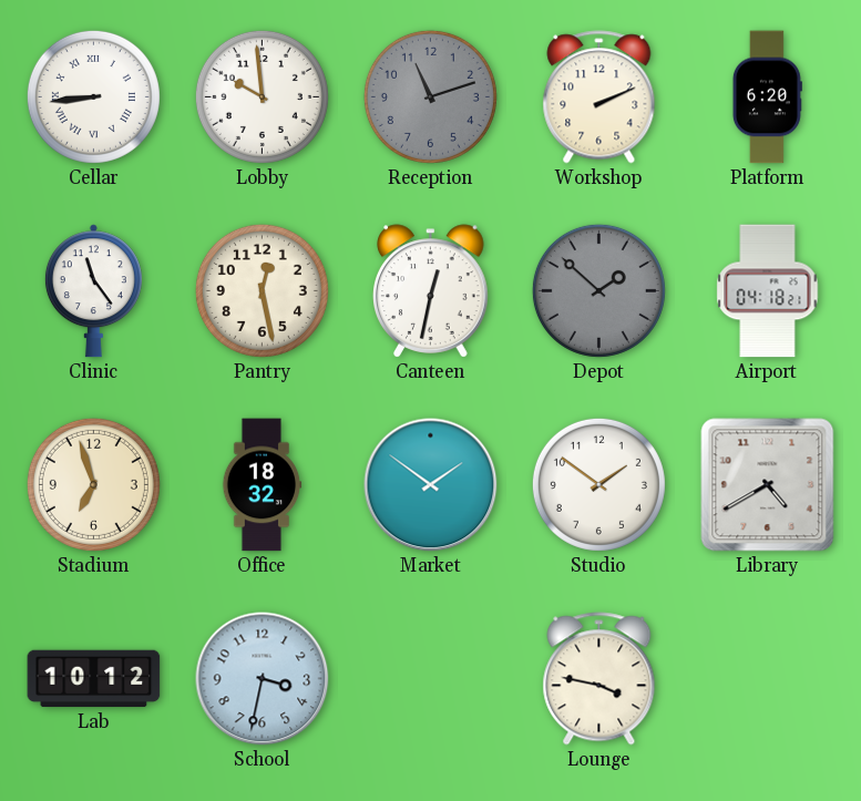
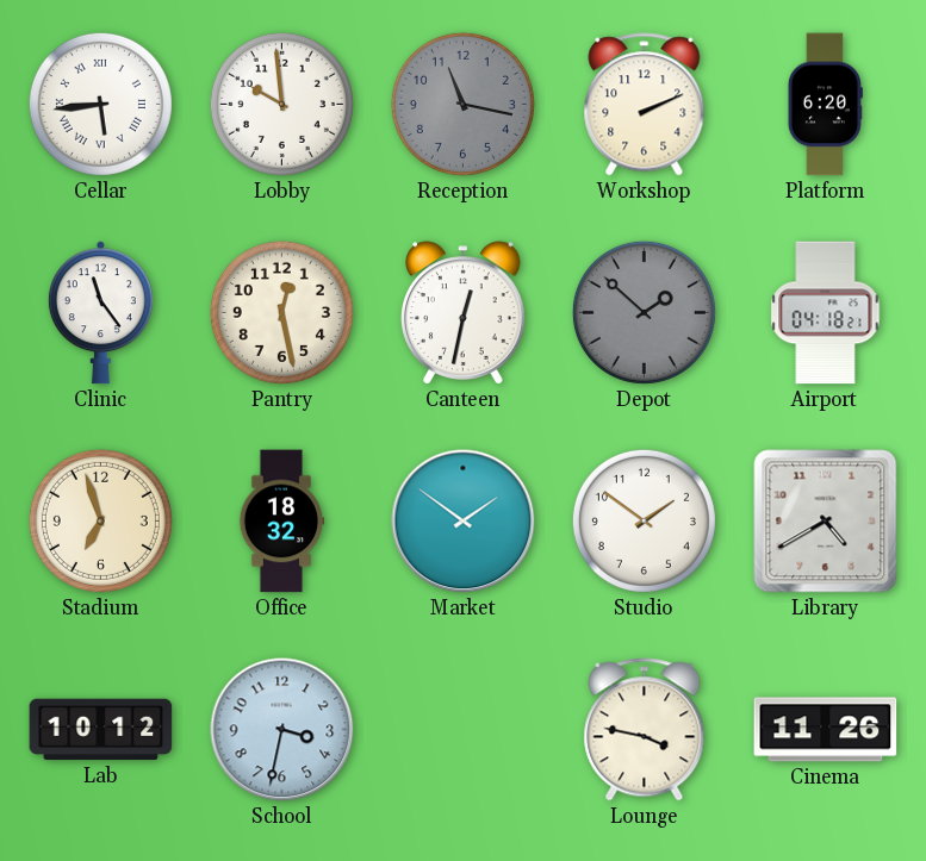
Cellar: 8:44 -> 5:44 (100, 104)
Reception: 11:12 -> 11:17 (462, 104)
Cinema: none -> 11:26 (826, 730)
